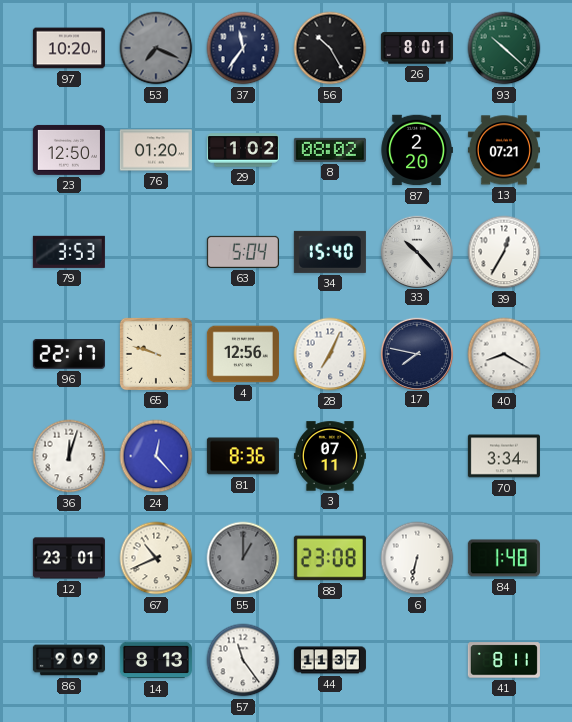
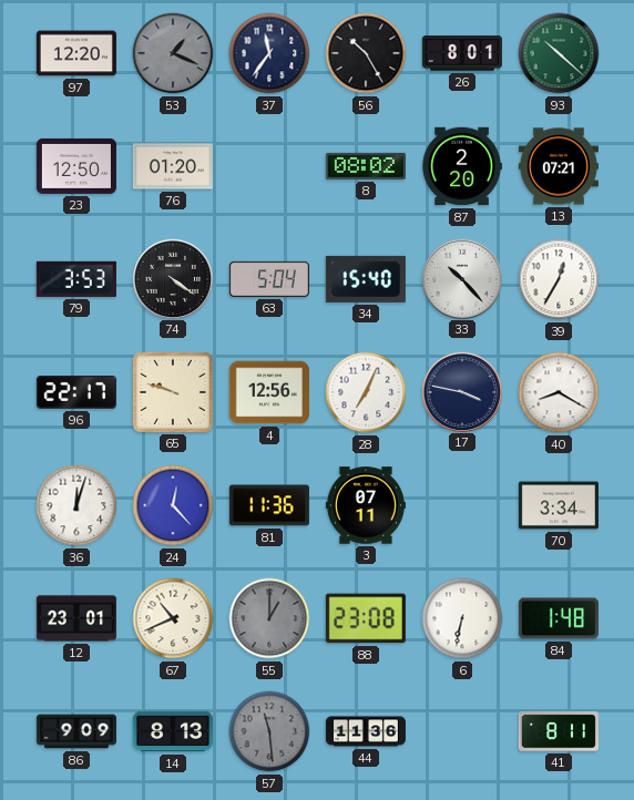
97: 10:20 -> 12:20 (76, 53)
53: 7:19 -> 1:19 (173, 53)
29: 1:02 -> none (243, 150)
74: none -> 4:21 (172, 278)
17: 7:47 -> 3:47 (461, 391)
81: 8:36 -> 11:36 (269, 505)
57: 11:24 -> 11:29 (269, 731)
57 dial: white -> grey (269, 731)
44: 11:37 -> 11:36 (366, 731)
